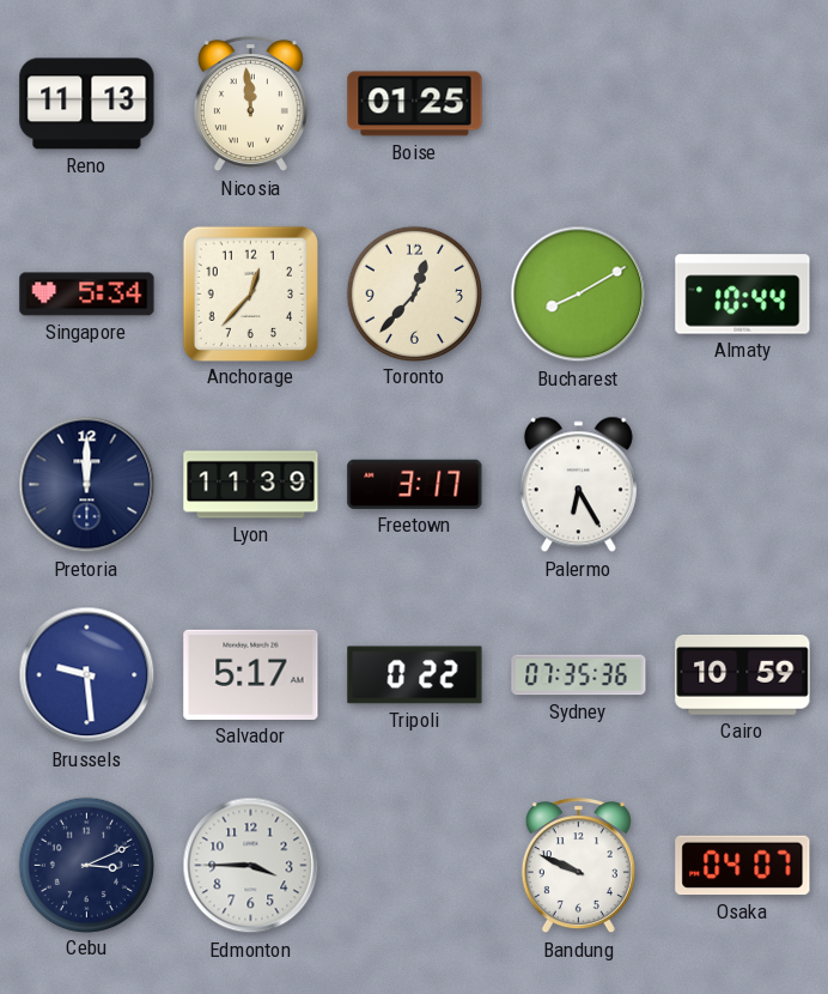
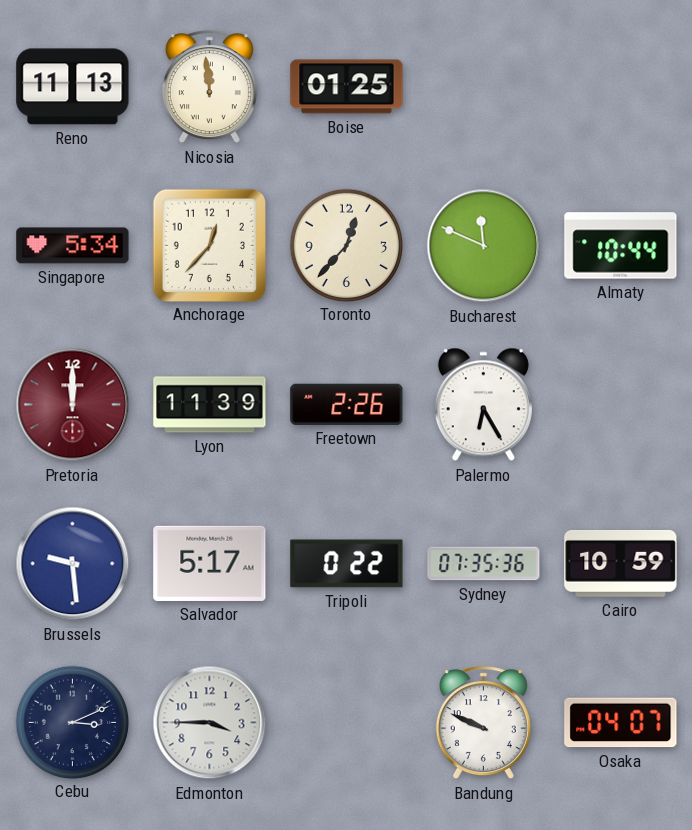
Bucharest: 8:10 -> 11:49 (484, 246)
Pretoria dial: navy -> burgundy (73, 405)
Freetown: 3:17 -> 2:26 (347, 404)
